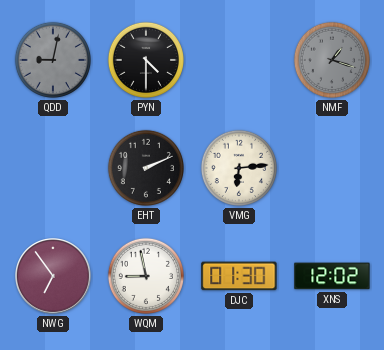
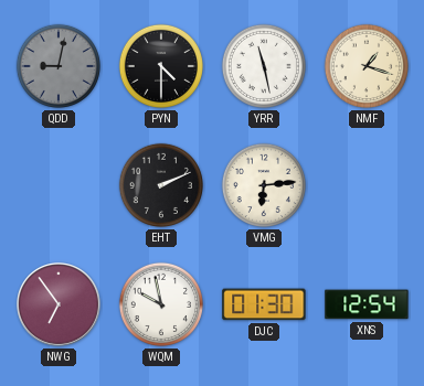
YRR: none -> 11:28 (264, 66)
NMF dial: grey -> cream (367, 66)
WQM: 8:58 -> 9:58 (161, 304)
XNS: 12:02 -> 12:54 (367, 304)
